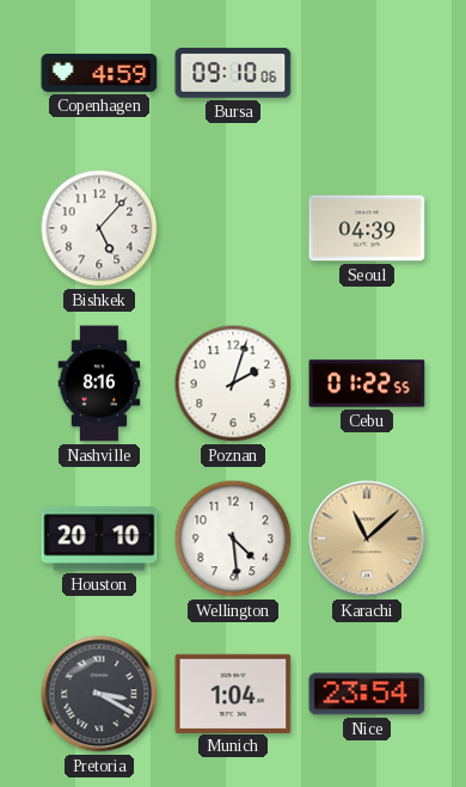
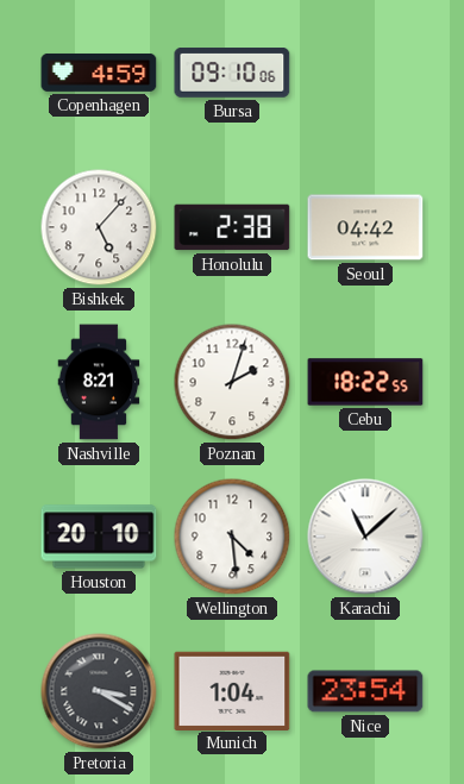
Honolulu: none -> 2:38 (232, 227)
Seoul: 04:39 -> 04:42 (365, 227)
Nashville: 8:16 -> 8:21 (99, 382)
Cebu: 01:22 -> 18:22 (365, 382)
Karachi dial: champagne -> white (365, 537)
